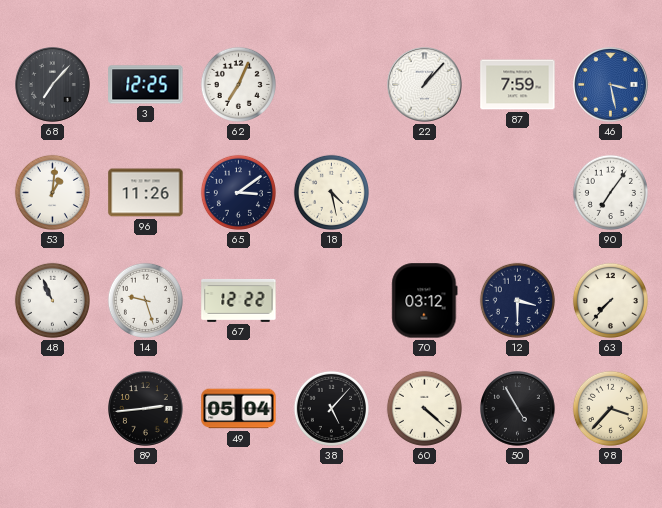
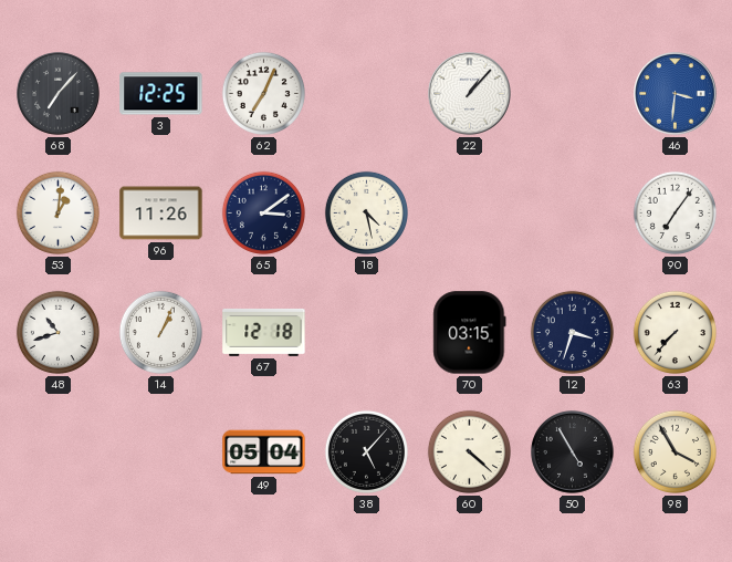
87: 7:59 -> none (518, 85)
46: 3:28 -> 3:31 (676, 94)
48: 10:56 -> 10:42 (57, 332)
14: 9:27 -> 1:04 (160, 332)
67: 12:22 -> 12:18 (264, 332)
70: 03:12 -> 03:15 (470, 333)
12: 3:30 -> 3:33 (572, 332)
89: 2:44 -> none (146, 409)
98: 3:37 -> 3:55 (675, 451)
